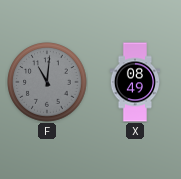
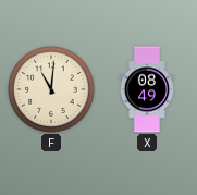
F dial: grey -> cream (51, 89)
